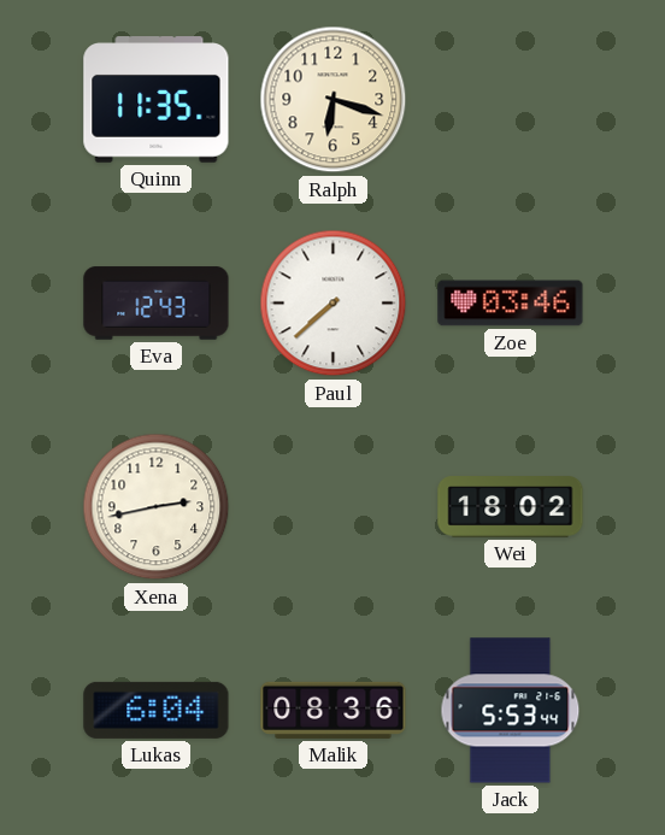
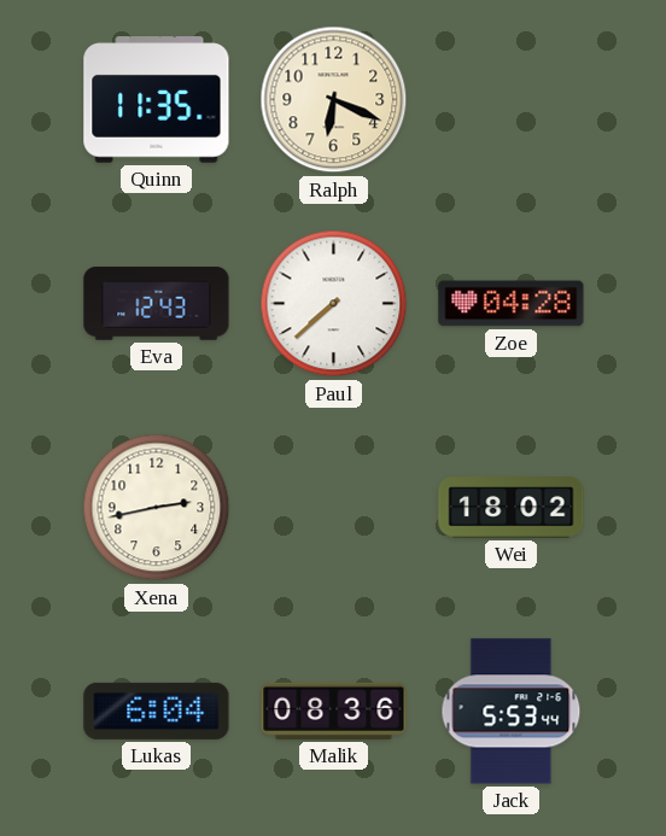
Ralph: 6:18 -> 6:19 (334, 100)
Zoe: 03:46 -> 04:28 (512, 304)
